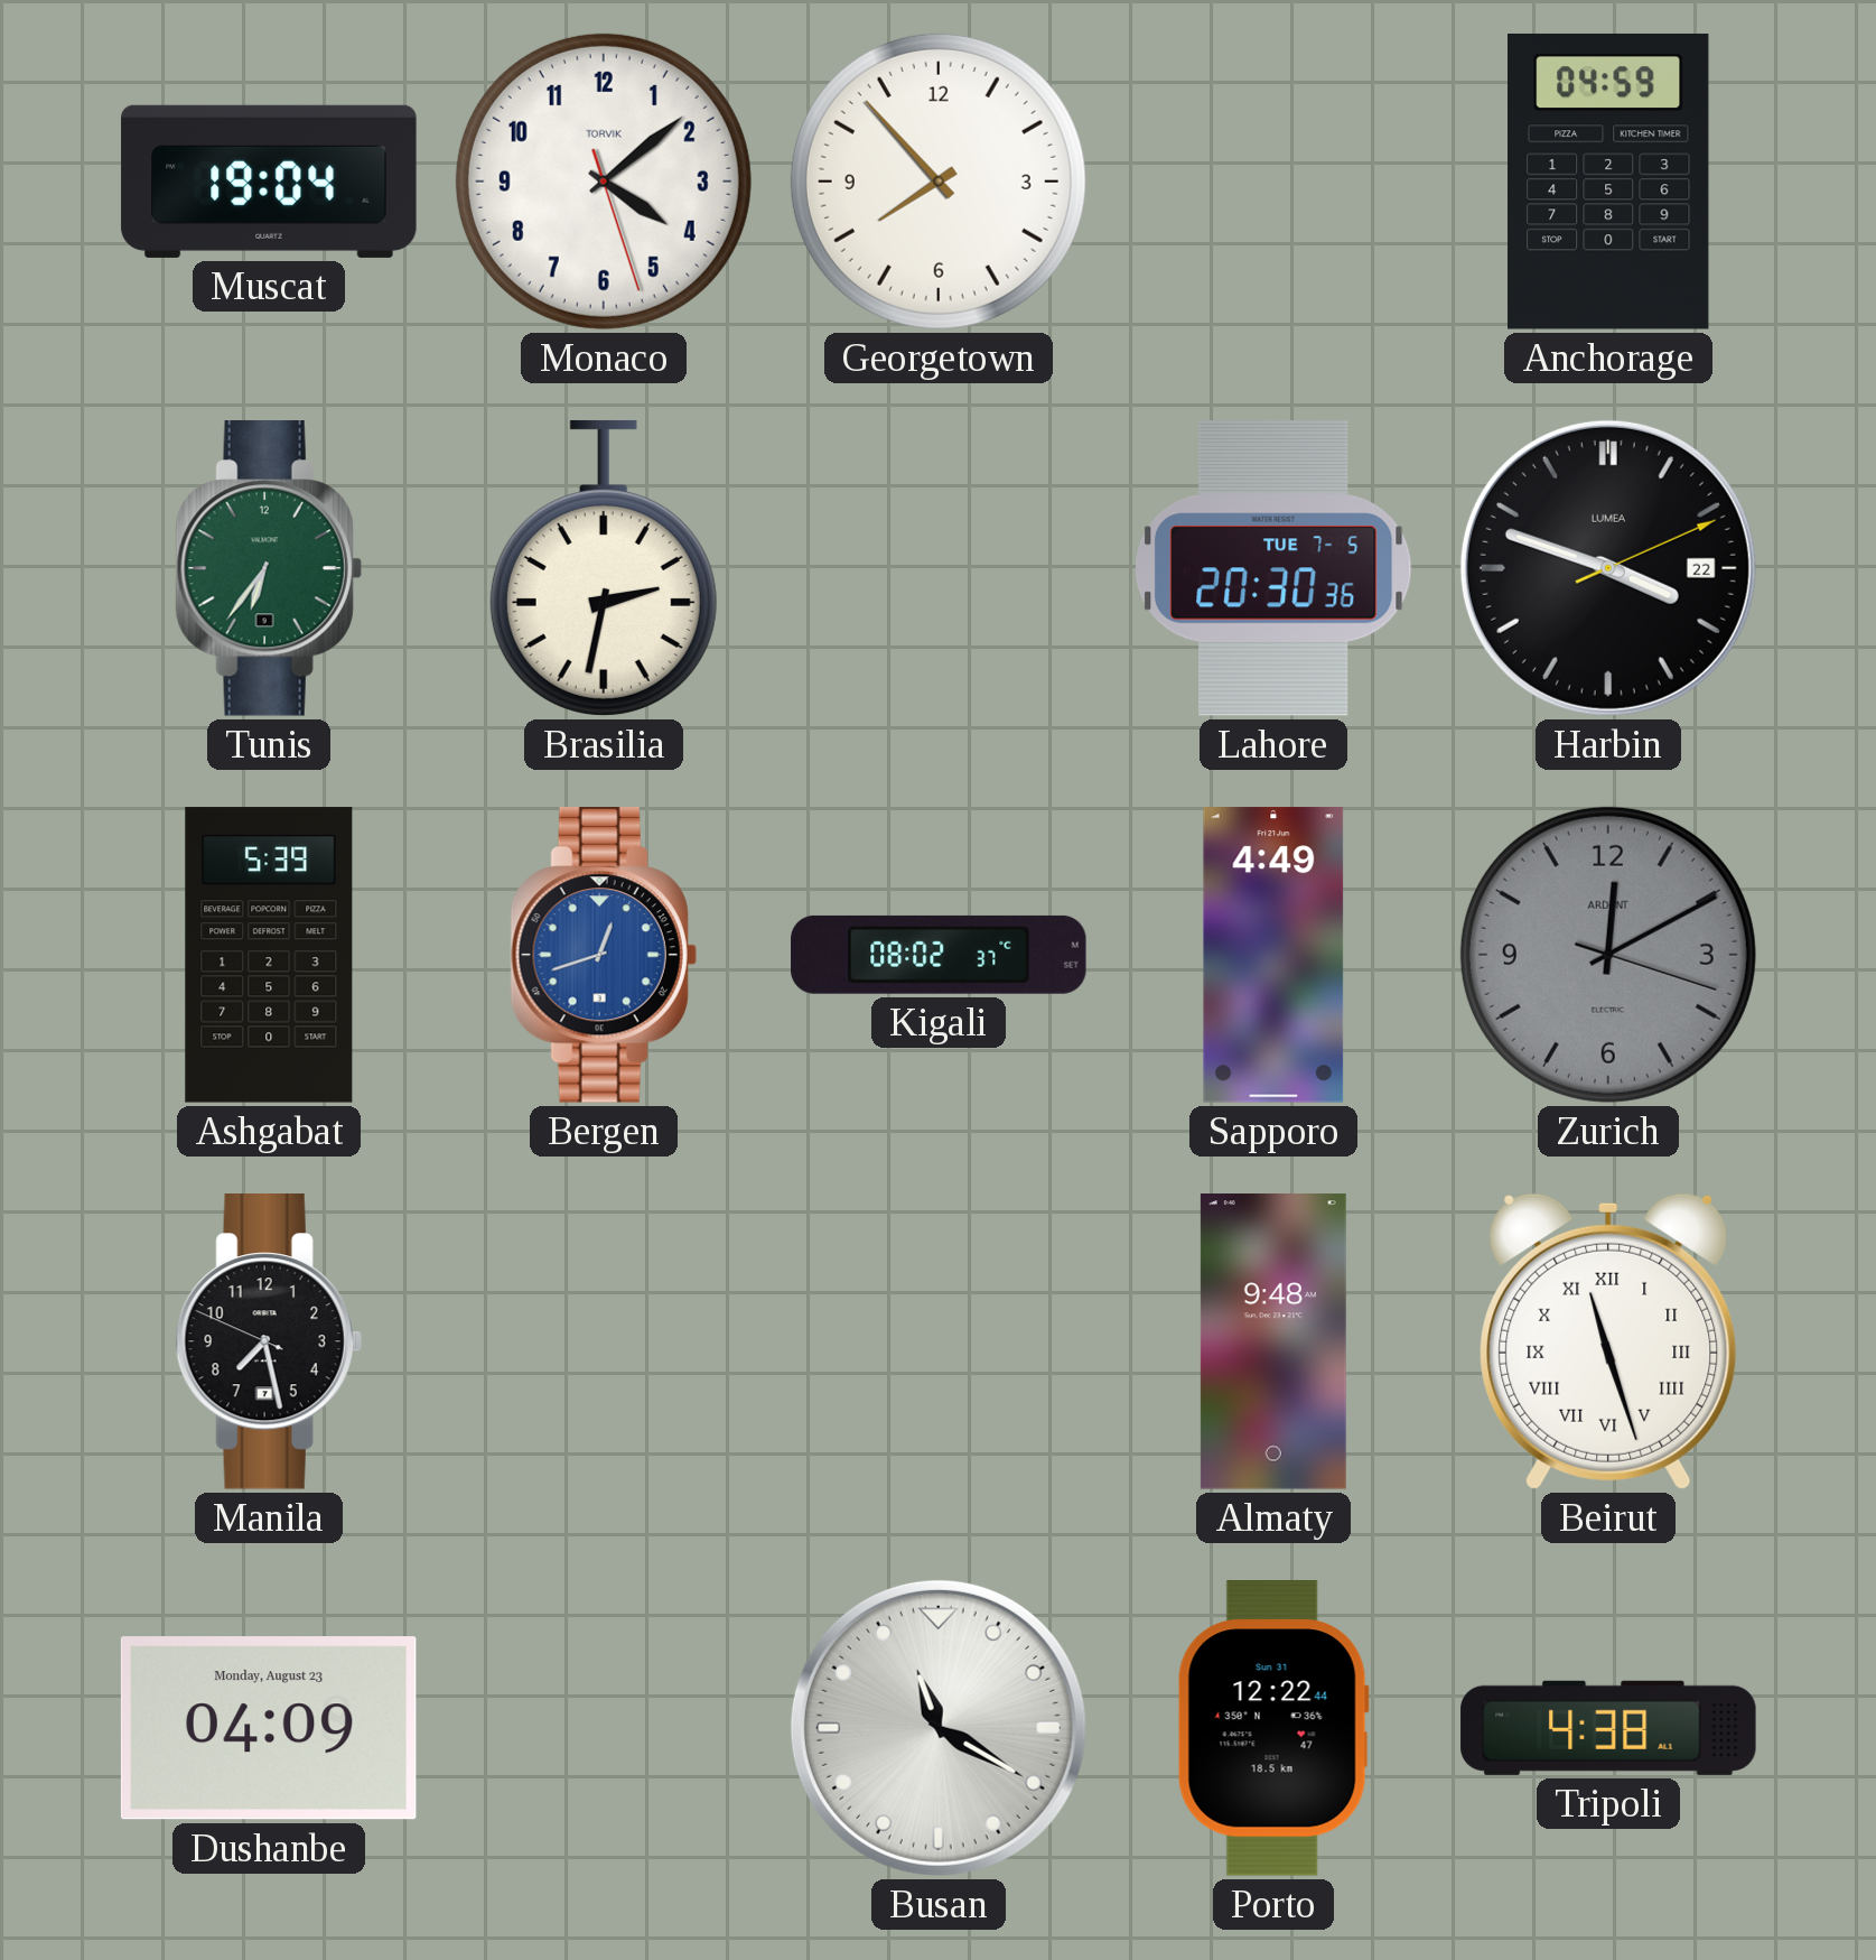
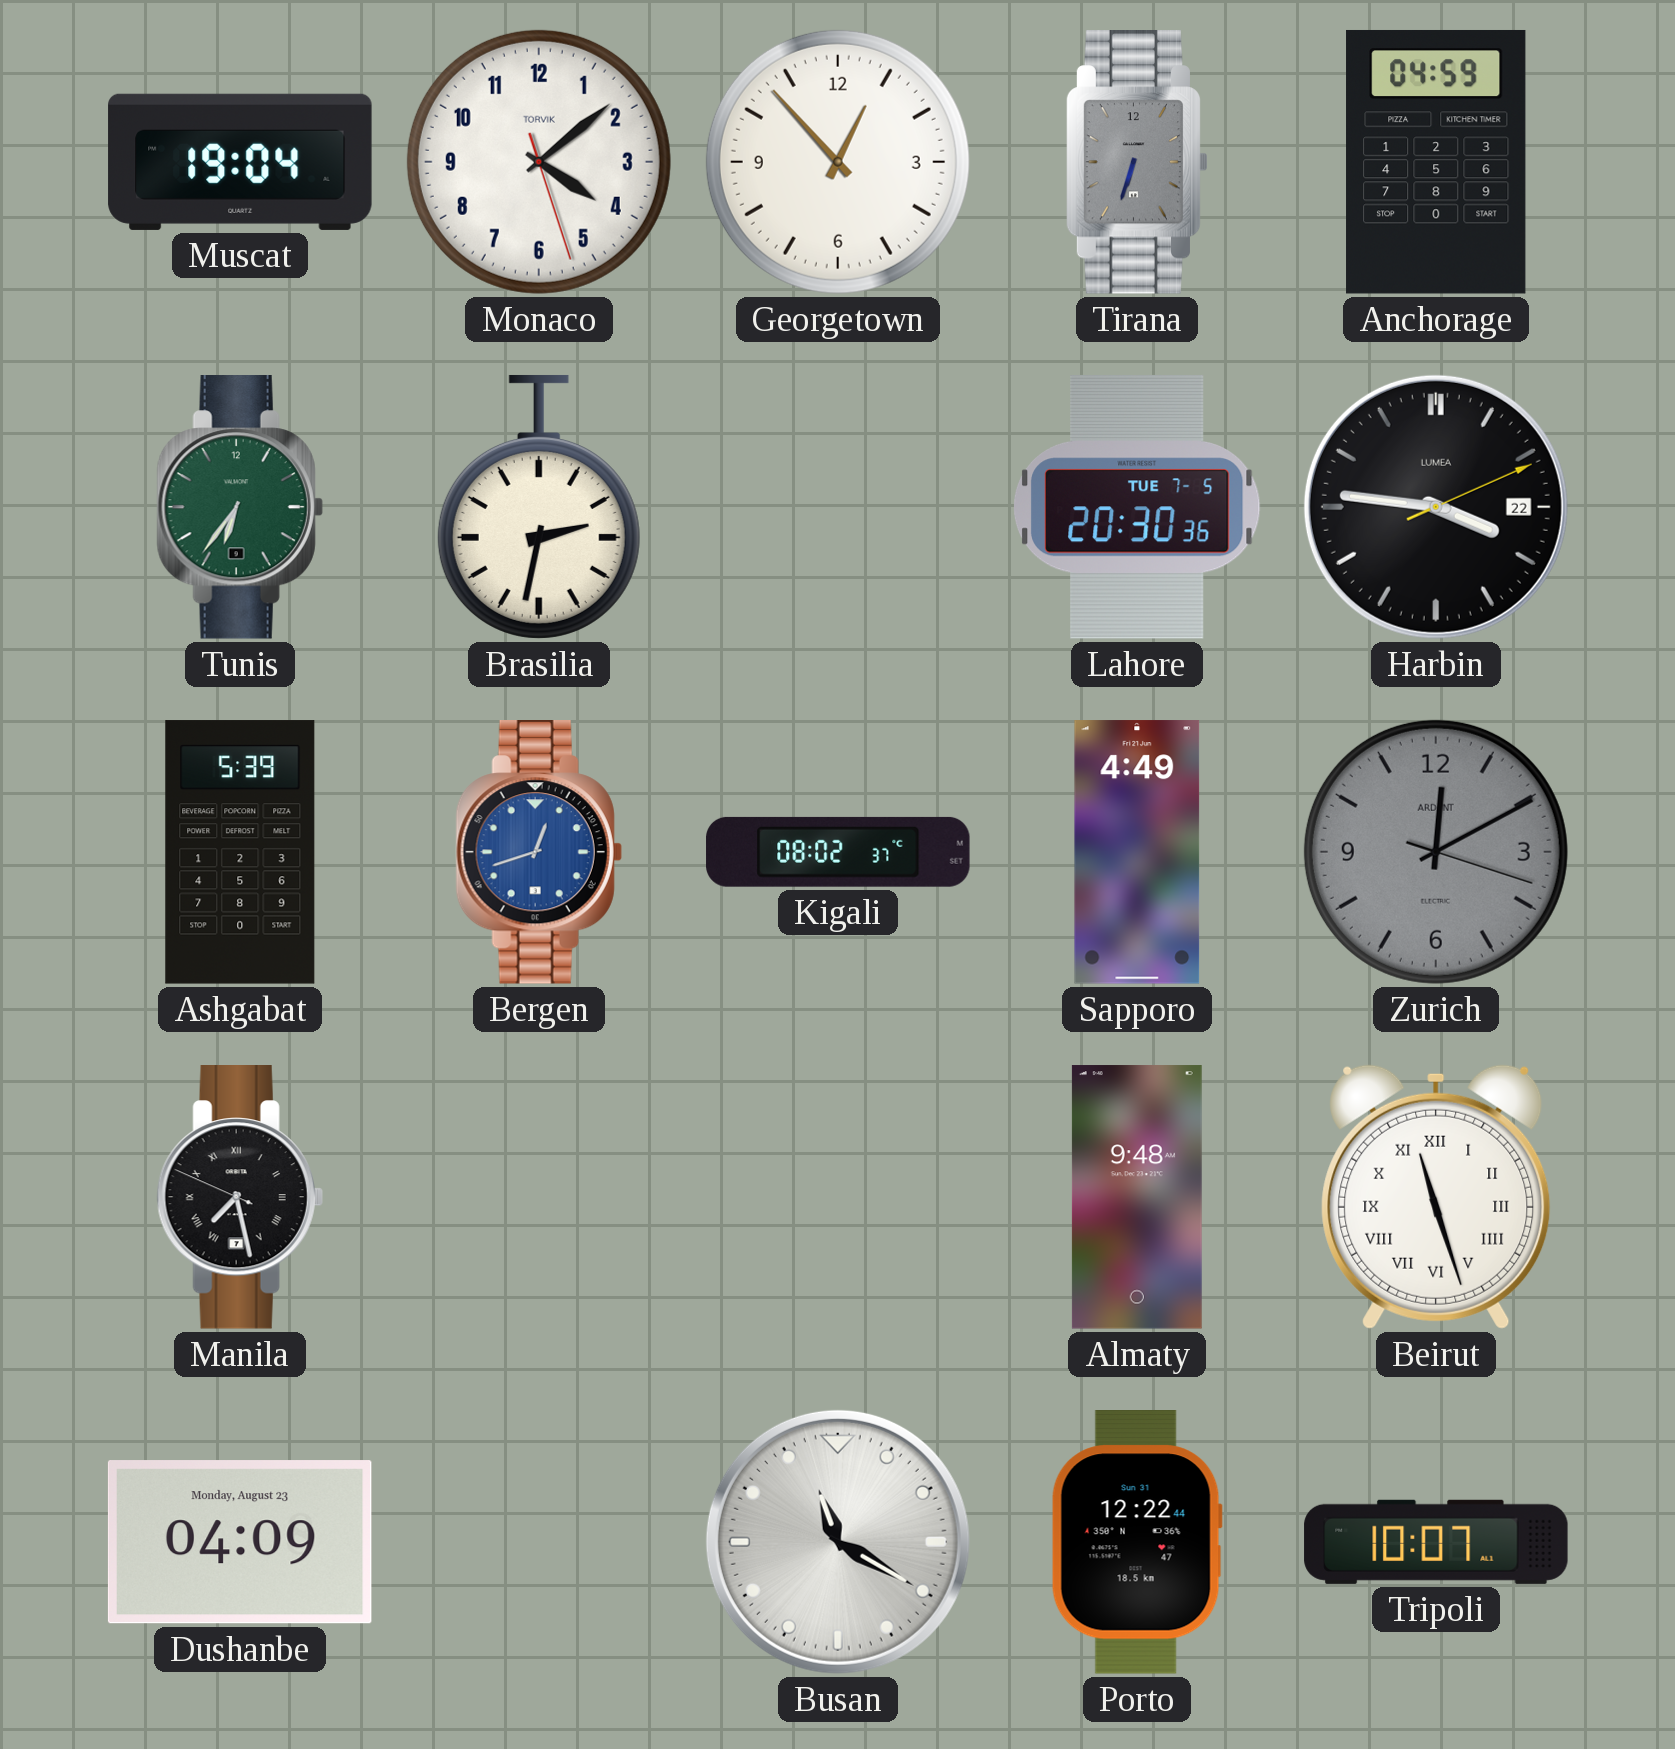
Georgetown: 7:53 -> 12:53 (838, 162)
Tirana: none -> 6:33 (1137, 163)
Harbin: 3:48 -> 3:46 (1436, 507)
Manila numerals: Arabic -> Roman (240, 1198)
Tripoli: 4:38 -> 10:07 (1436, 1542)
